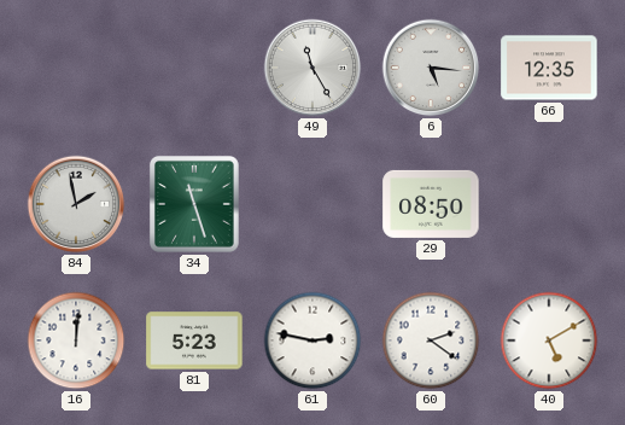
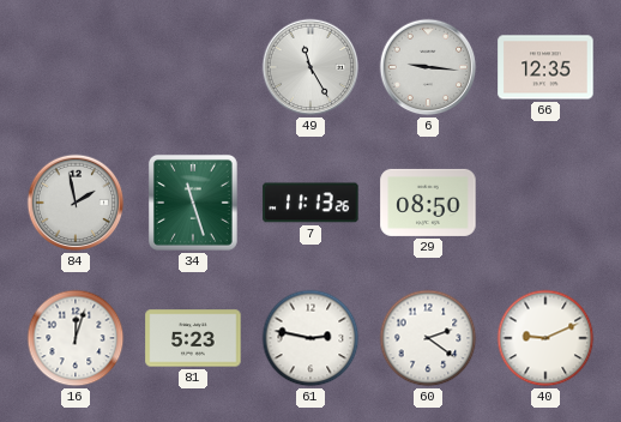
6: 5:16 -> 9:16 (428, 67)
7: none -> 11:13 (310, 203)
16: 12:01 -> 12:03 (76, 338)
40: 5:10 -> 9:11 (545, 338)
